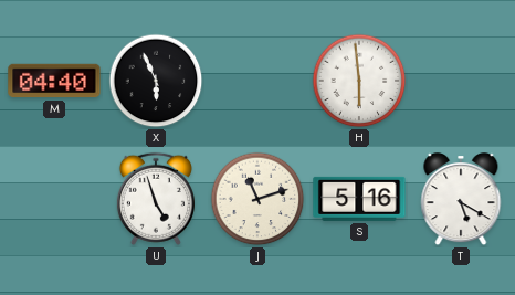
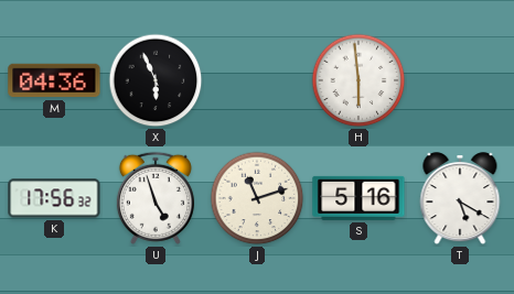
M: 04:40 -> 04:36 (54, 80)
K: none -> 17:56 (54, 198)
